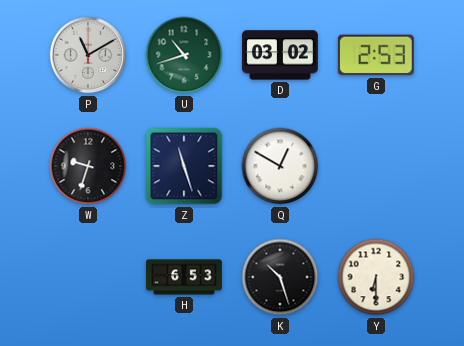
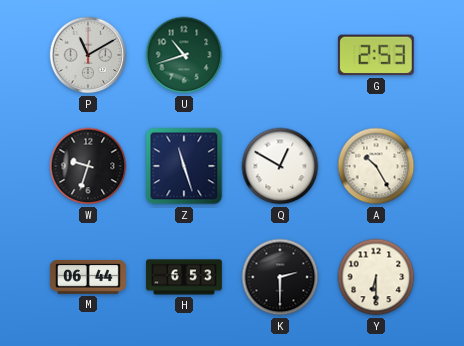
D: 03:02 -> none (280, 55)
A: none -> 10:25 (376, 166)
M: none -> 06:44 (88, 277)
K: 10:27 -> 2:30 (280, 277)
